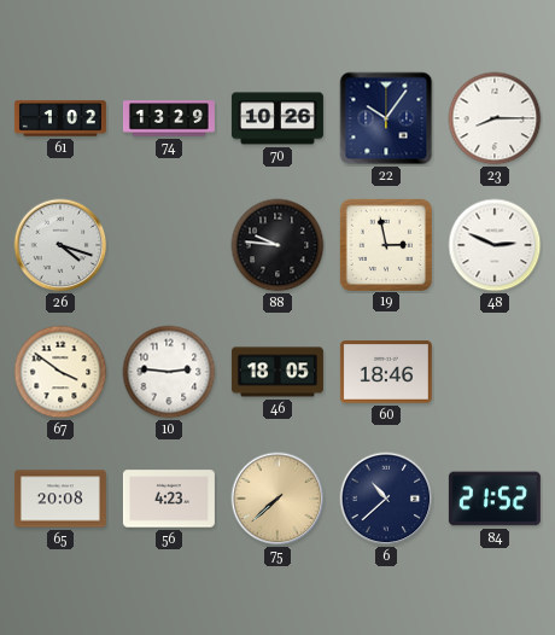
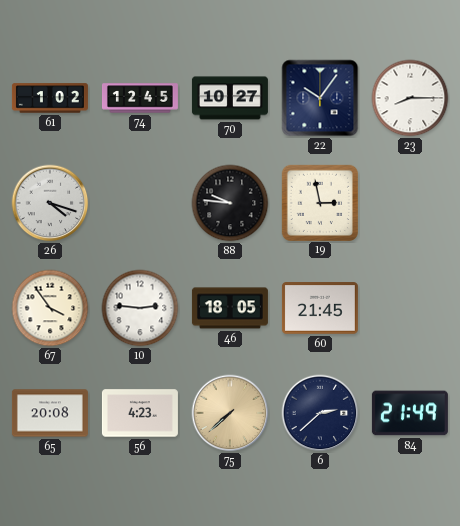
74: 13:29 -> 12:45 (140, 98)
70: 10:26 -> 10:27 (230, 98)
48: 2:49 -> none (495, 245)
67: 3:51 -> 3:54 (50, 308)
60: 18:46 -> 21:45 (320, 308)
6: 10:38 -> 2:38 (320, 413)
84: 21:52 -> 21:49 (410, 413)
